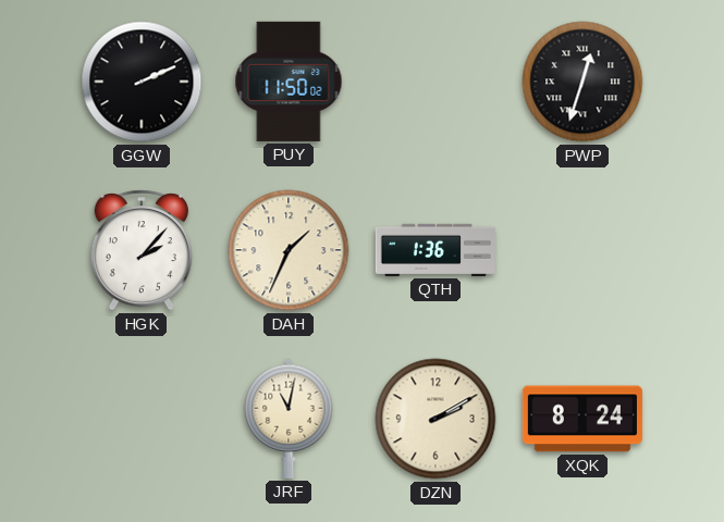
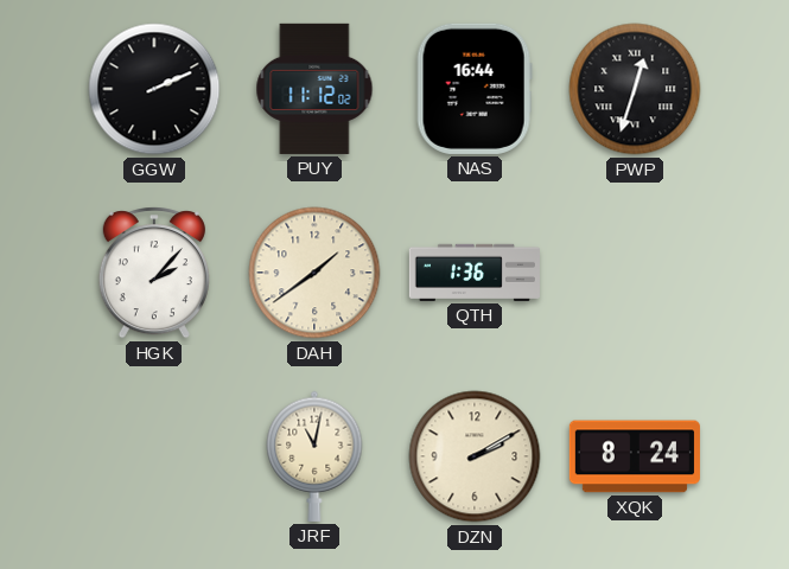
PUY: 11:50 -> 11:12 (314, 89)
NAS: none -> 16:44 (475, 89)
DAH: 1:34 -> 1:39 (314, 273)
